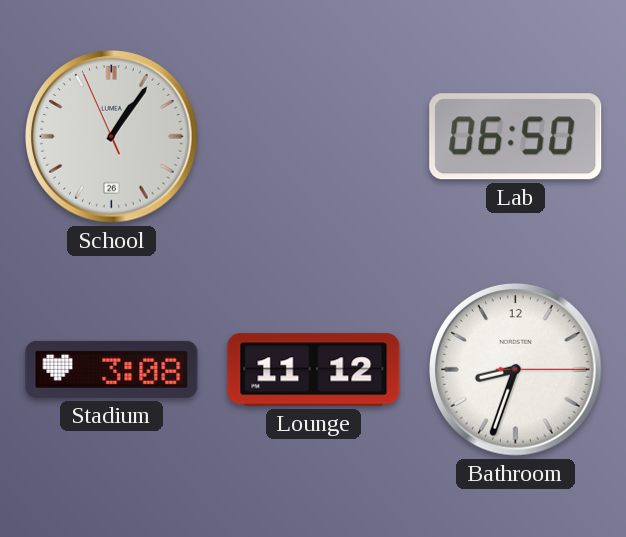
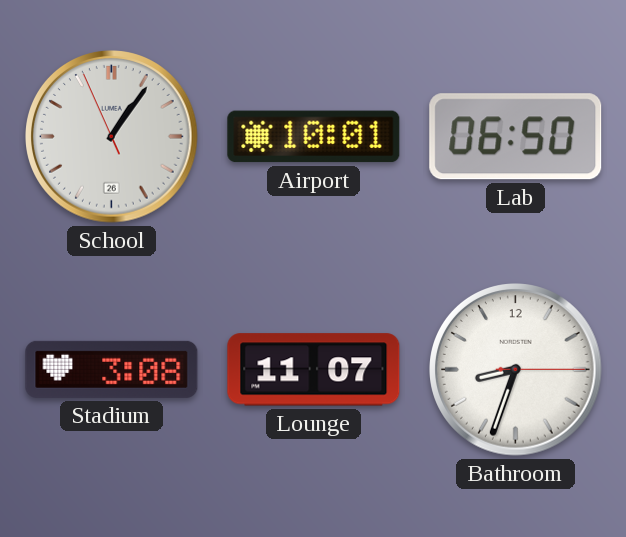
Airport: none -> 10:01 (314, 137)
Lounge: 11:12 -> 11:07 (314, 370)
